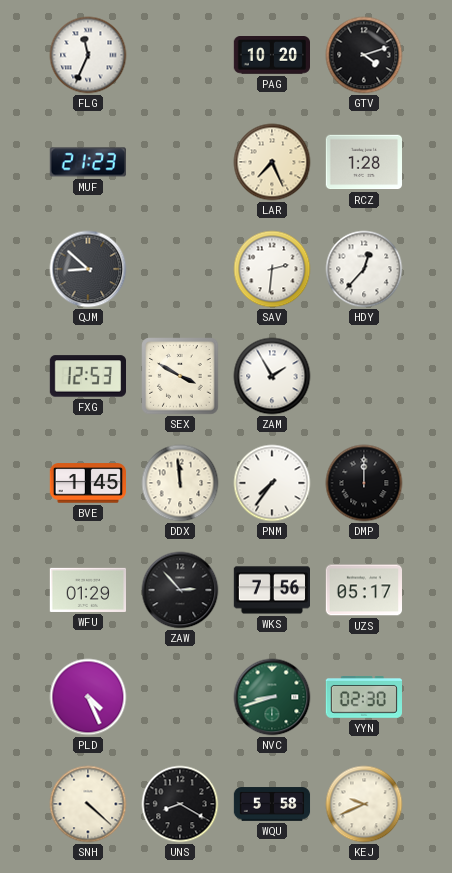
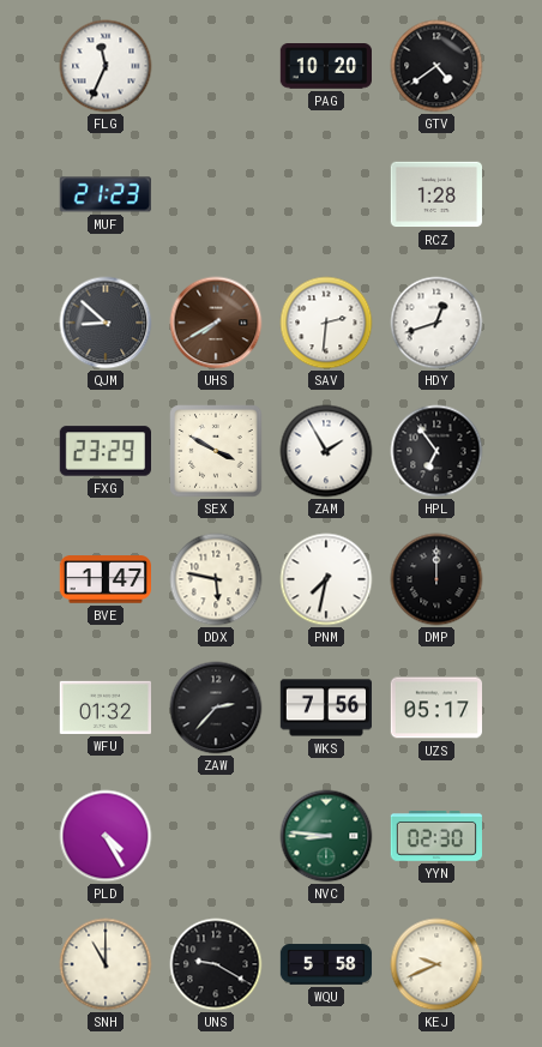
GTV: 4:12 -> 4:39 (436, 66)
LAR: 7:26 -> none (272, 162)
UHS: none -> 7:40 (216, 323)
HDY: 12:37 -> 12:42 (436, 323)
FXG: 12:53 -> 23:29 (104, 451)
HPL: none -> 6:54 (436, 451)
BVE: 1:45 -> 1:47 (104, 579)
DDX: 11:59 -> 5:47 (216, 579)
PNM: 7:36 -> 7:32 (326, 579)
WFU: 01:29 -> 01:32 (104, 708)
ZAW: 2:53 -> 2:37 (216, 708)
PLD: 4:26 -> 4:25 (106, 836)
NVC: 8:42 -> 8:46 (326, 836)
SNH: 4:22 -> 11:00 (106, 964)
UNS: 8:20 -> 9:20 (216, 964)
